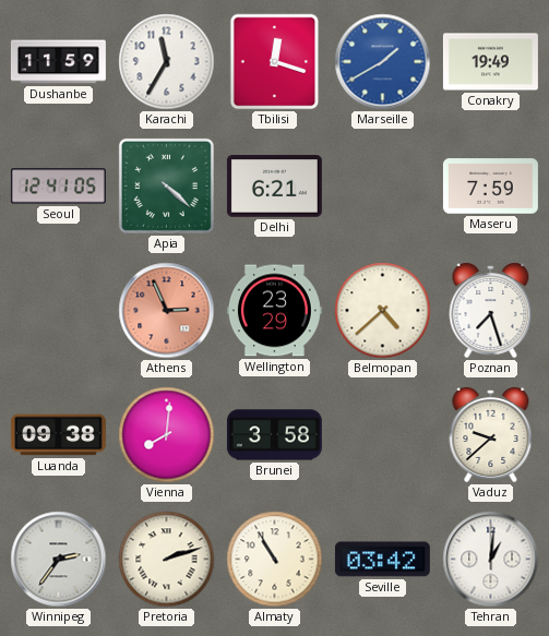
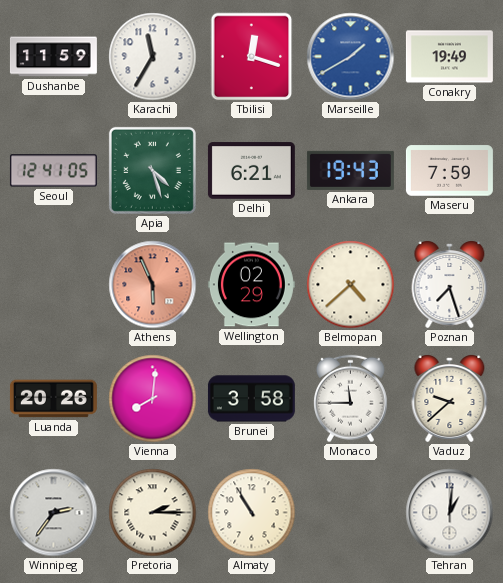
Apia: 4:22 -> 4:27 (152, 170)
Ankara: none -> 19:43 (350, 170)
Athens: 2:56 -> 5:56 (153, 285)
Wellington: 23:29 -> 02:29 (251, 285)
Luanda: 09:38 -> 20:26 (53, 399)
Monaco: none -> 11:45 (351, 399)
Pretoria: 2:12 -> 2:15 (153, 513)
Seville: 03:42 -> none (382, 560)
